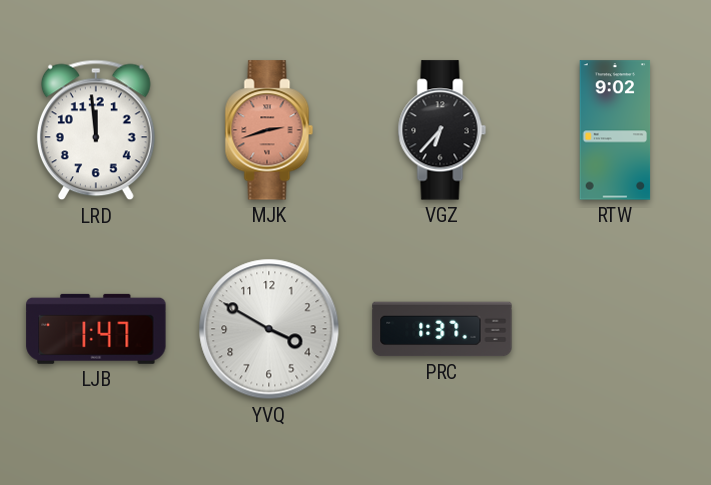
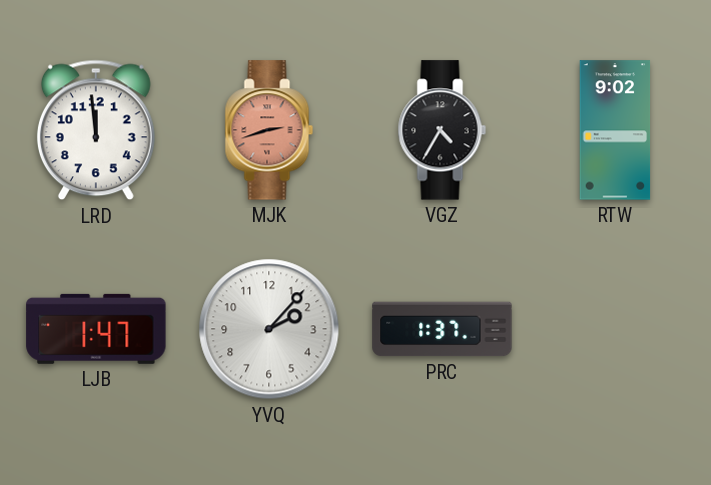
VGZ: 6:37 -> 4:35 (442, 130)
YVQ: 3:50 -> 2:07 (269, 329)
